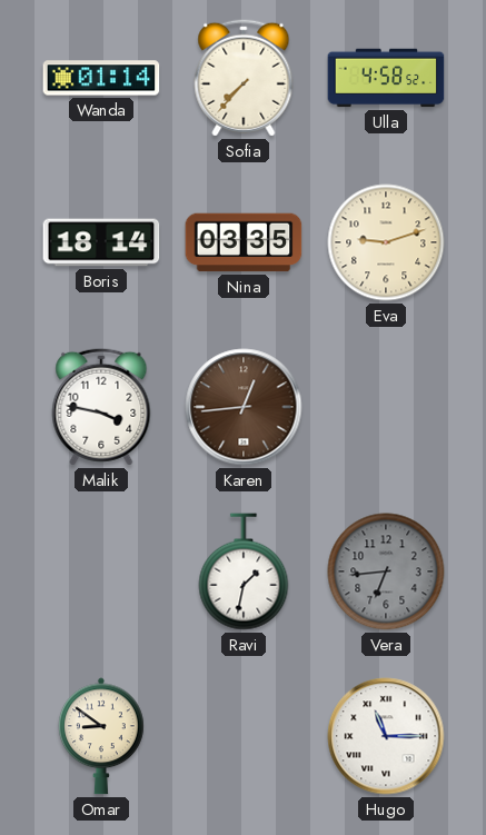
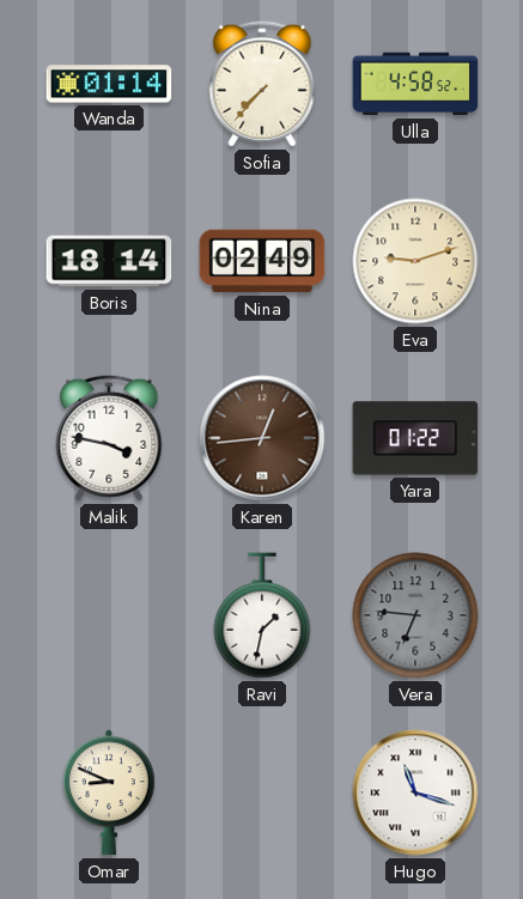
Nina: 03:35 -> 02:49 (262, 261)
Yara: none -> 01:22 (415, 438)
Vera: 6:44 -> 6:46 (415, 615)
Omar: 8:51 -> 8:49 (110, 792)
Hugo: 11:15 -> 11:18 (415, 792)
